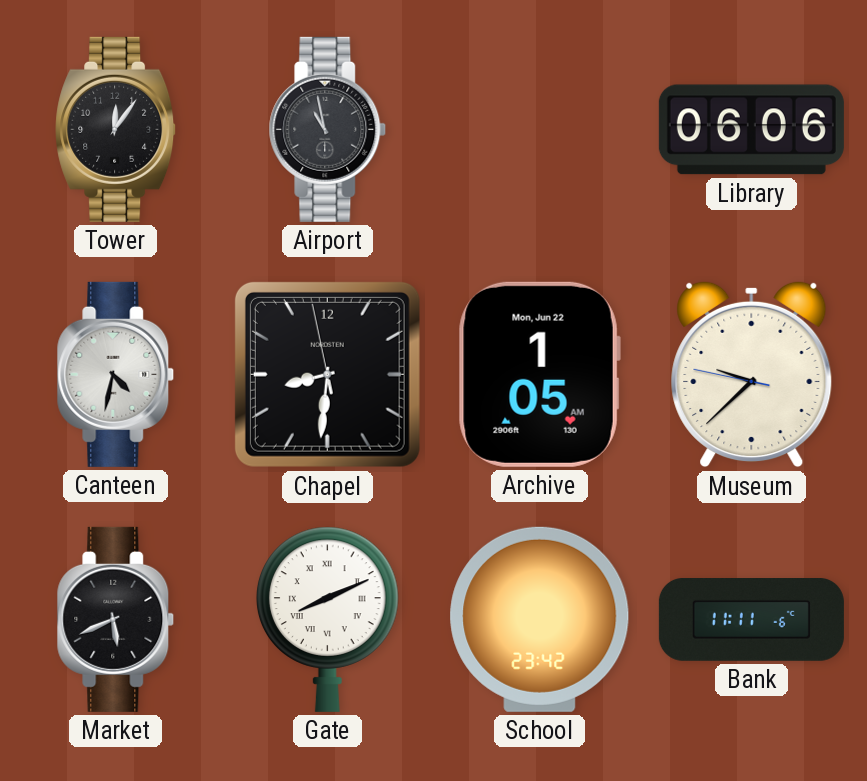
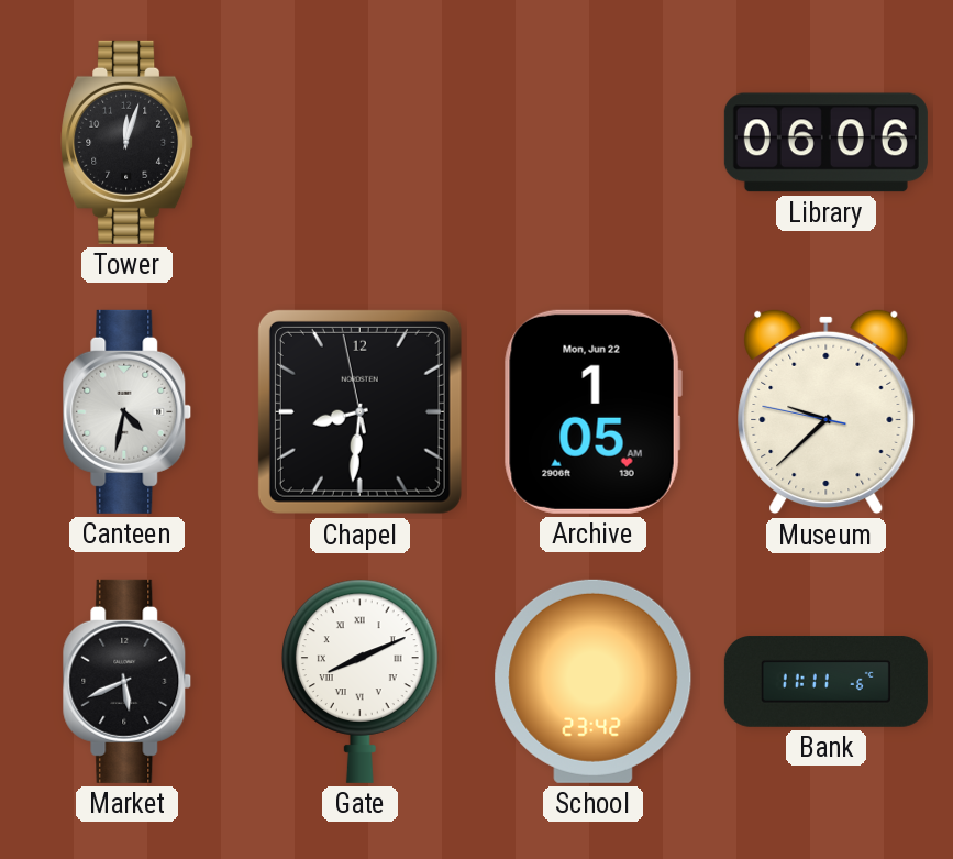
Tower: 12:06 -> 12:03 (128, 142)
Airport: 10:58 -> none (328, 129)
